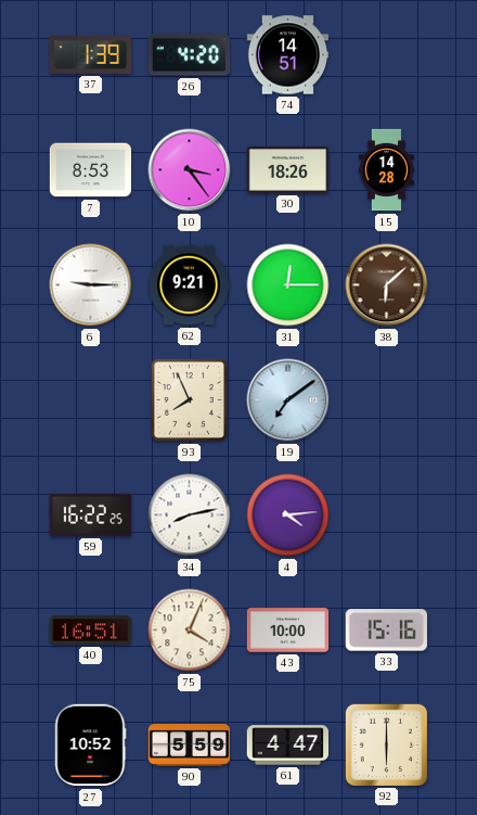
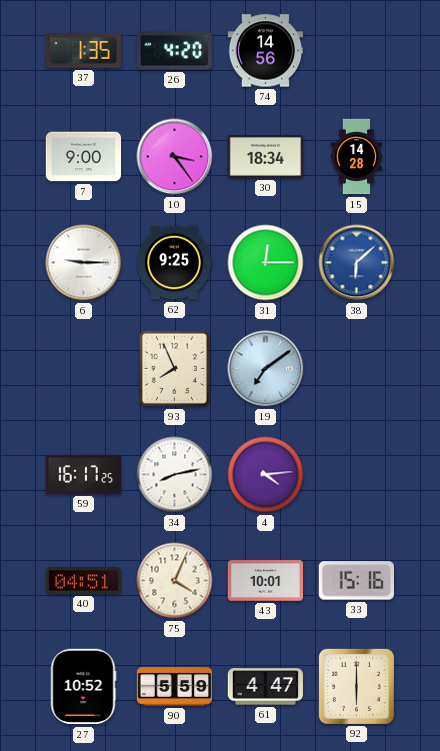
37: 1:39 -> 1:35 (84, 51)
74: 14:51 -> 14:56 (266, 51)
7: 8:53 -> 9:00 (84, 157)
30: 18:26 -> 18:34 (266, 157)
62: 9:21 -> 9:25 (174, 263)
38 dial: brown -> blue (357, 263)
59: 16:22 -> 16:17 (83, 474)
40: 16:51 -> 04:51 (84, 581)
43: 10:00 -> 10:01 (266, 581)
